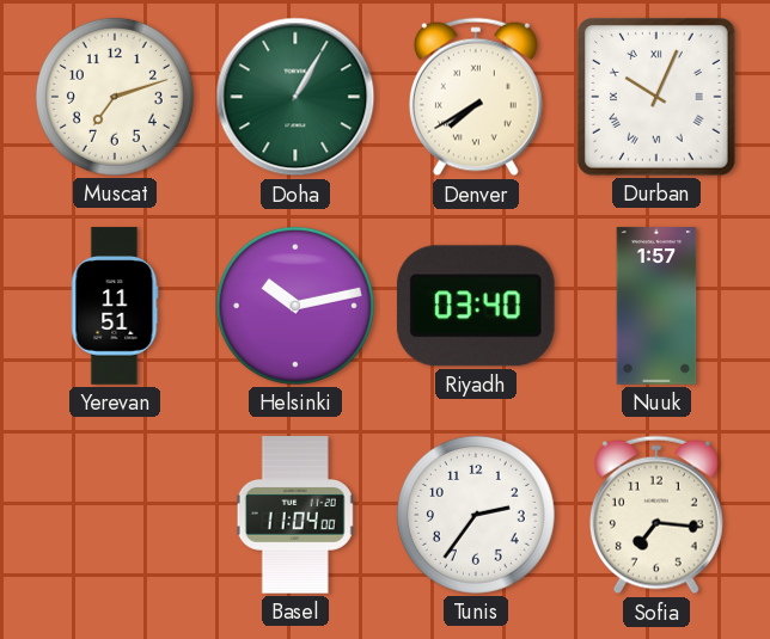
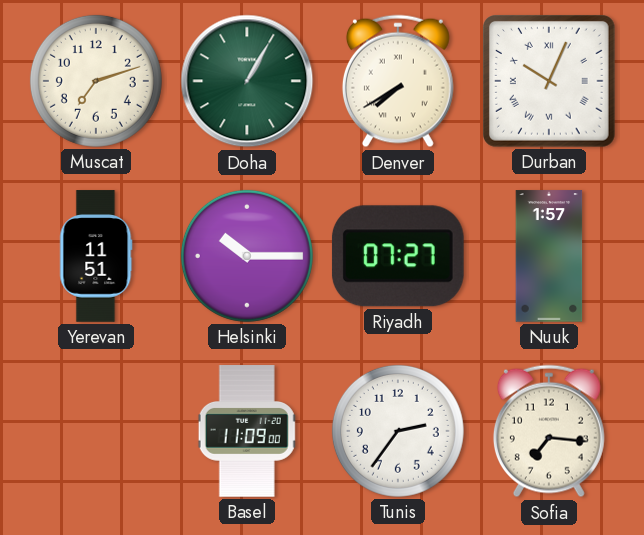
Helsinki: 10:13 -> 10:15 (247, 256)
Riyadh: 03:40 -> 07:27 (398, 256)
Basel: 11:04 -> 11:09 (247, 431)
